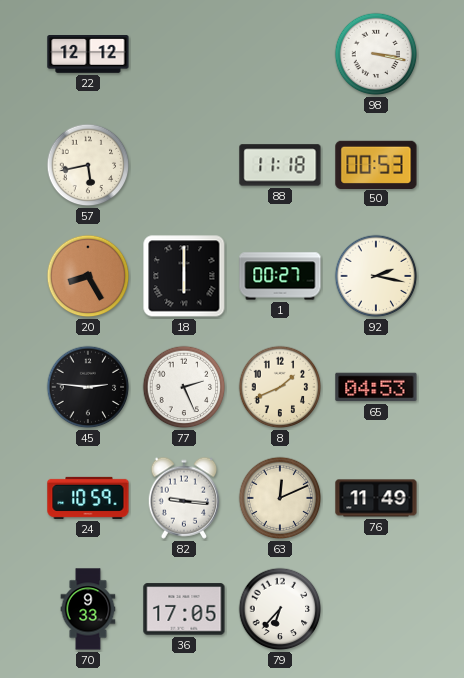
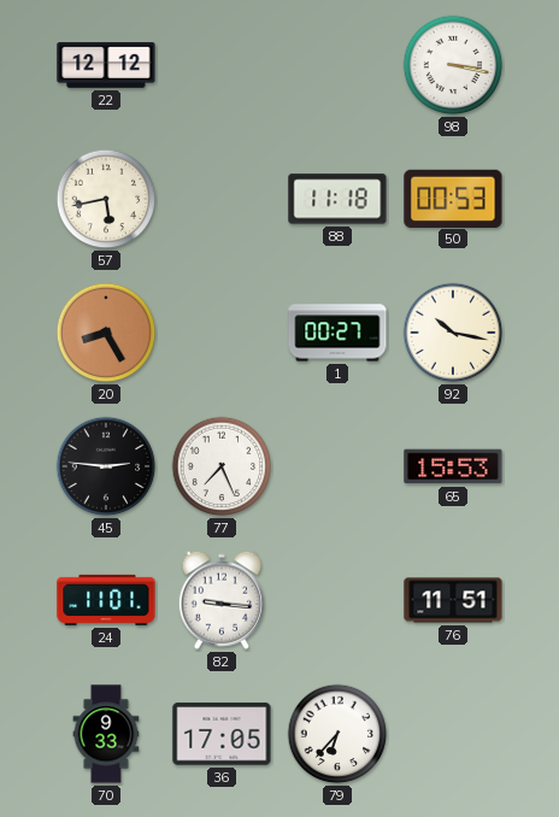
18: 6:00 -> none (184, 276)
92: 2:17 -> 10:17 (453, 333)
77: 2:26 -> 7:26 (222, 466)
8: 1:41 -> none (280, 387)
65: 04:53 -> 15:53 (453, 466)
24: 10:59 -> 11:01 (106, 600)
63: 12:11 -> none (280, 498)
76: 11:49 -> 11:51 (453, 600)
